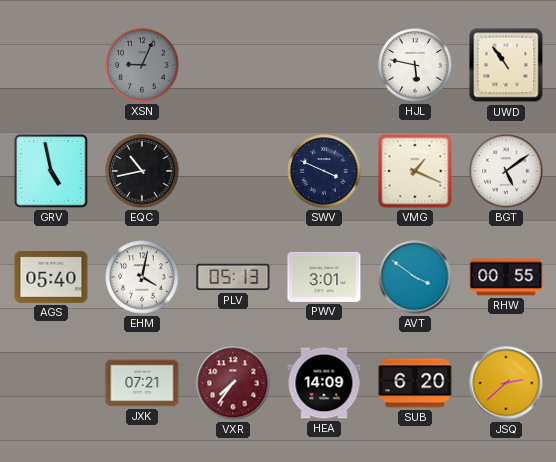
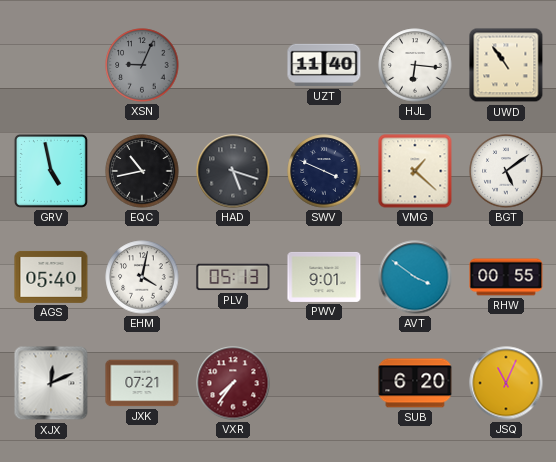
UZT: none -> 11:40 (324, 65)
HJL: 5:47 -> 6:16 (415, 65)
HAD: none -> 5:18 (233, 171)
VMG: 1:19 -> 1:22 (415, 171)
PWV: 3:01 -> 9:01 (324, 277)
XJX: none -> 12:11 (51, 383)
HEA: 14:09 -> none (324, 383)
JSQ: 2:38 -> 11:04 (506, 383)
